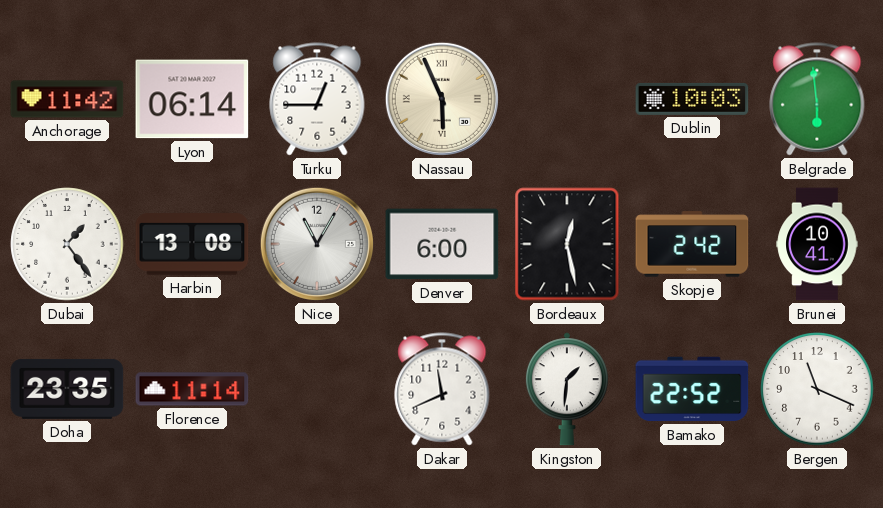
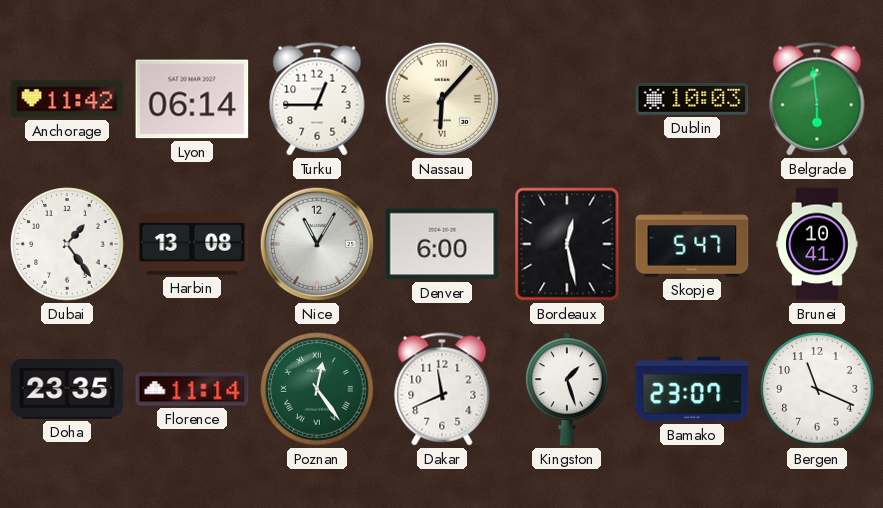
Nassau: 5:56 -> 6:07 (442, 99)
Skopje: 2:42 -> 5:47 (692, 244)
Poznan: none -> 12:24 (317, 389)
Kingston: 1:31 -> 1:27 (567, 389)
Bamako: 22:52 -> 23:07 (692, 389)
